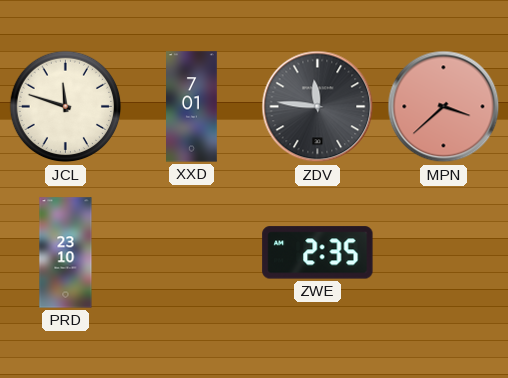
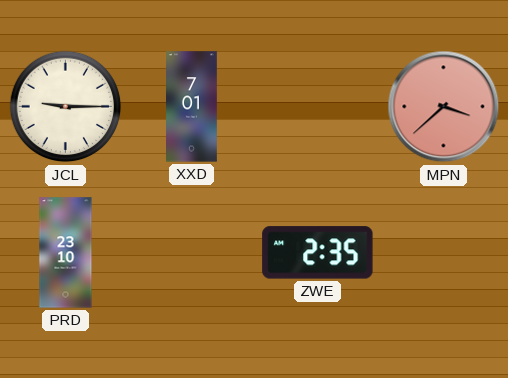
JCL: 11:48 -> 9:15 (66, 107)
ZDV: 11:46 -> none (318, 107)
